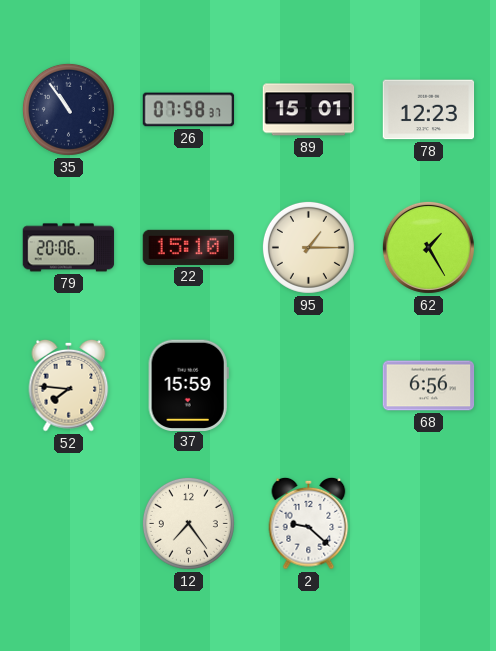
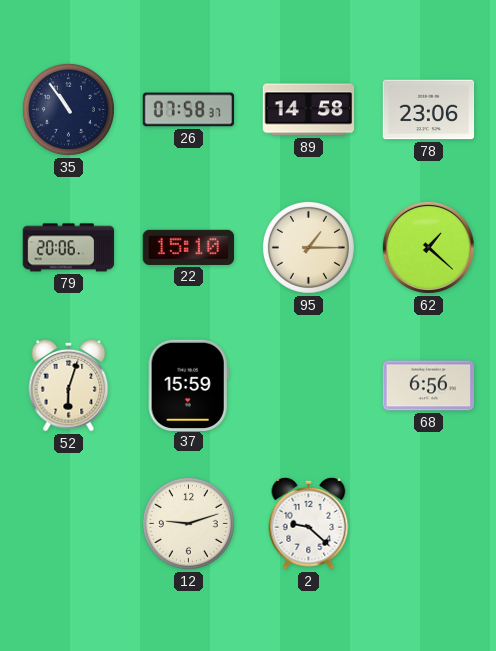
89: 15:01 -> 14:58 (309, 110)
78: 12:23 -> 23:06 (429, 110)
62: 1:25 -> 1:22 (428, 247)
52: 7:46 -> 6:03 (69, 385)
12: 7:24 -> 9:12 (188, 523)
